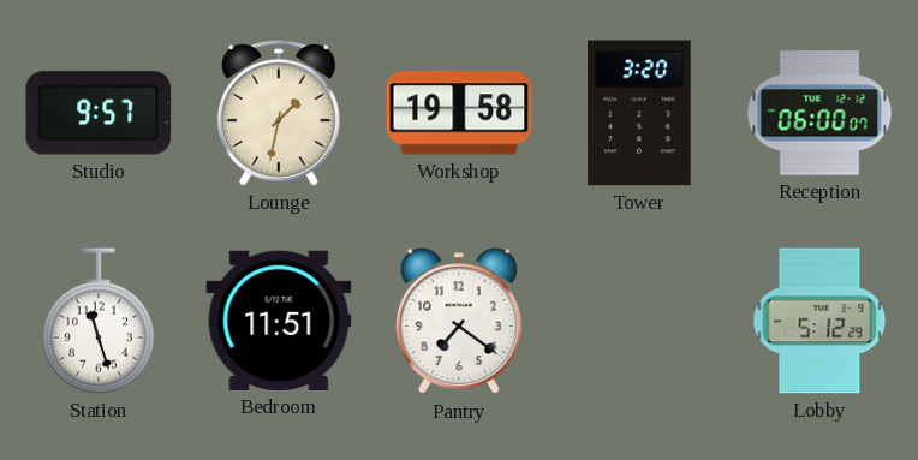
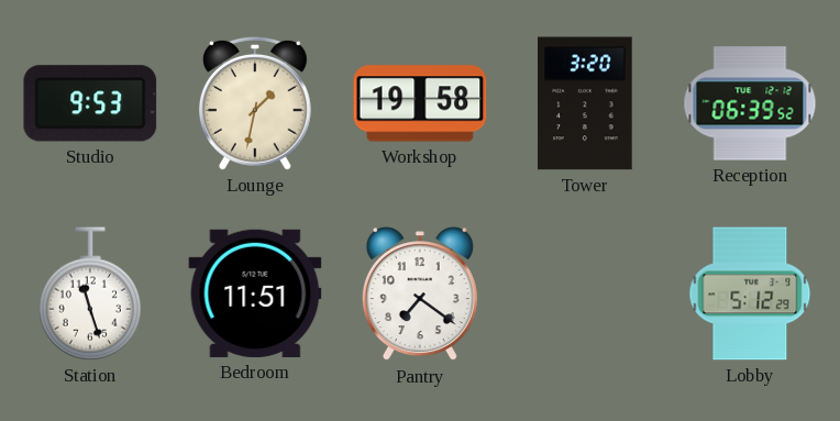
Studio: 9:57 -> 9:53 (90, 103)
Reception: 06:00 -> 06:39 (750, 103)
